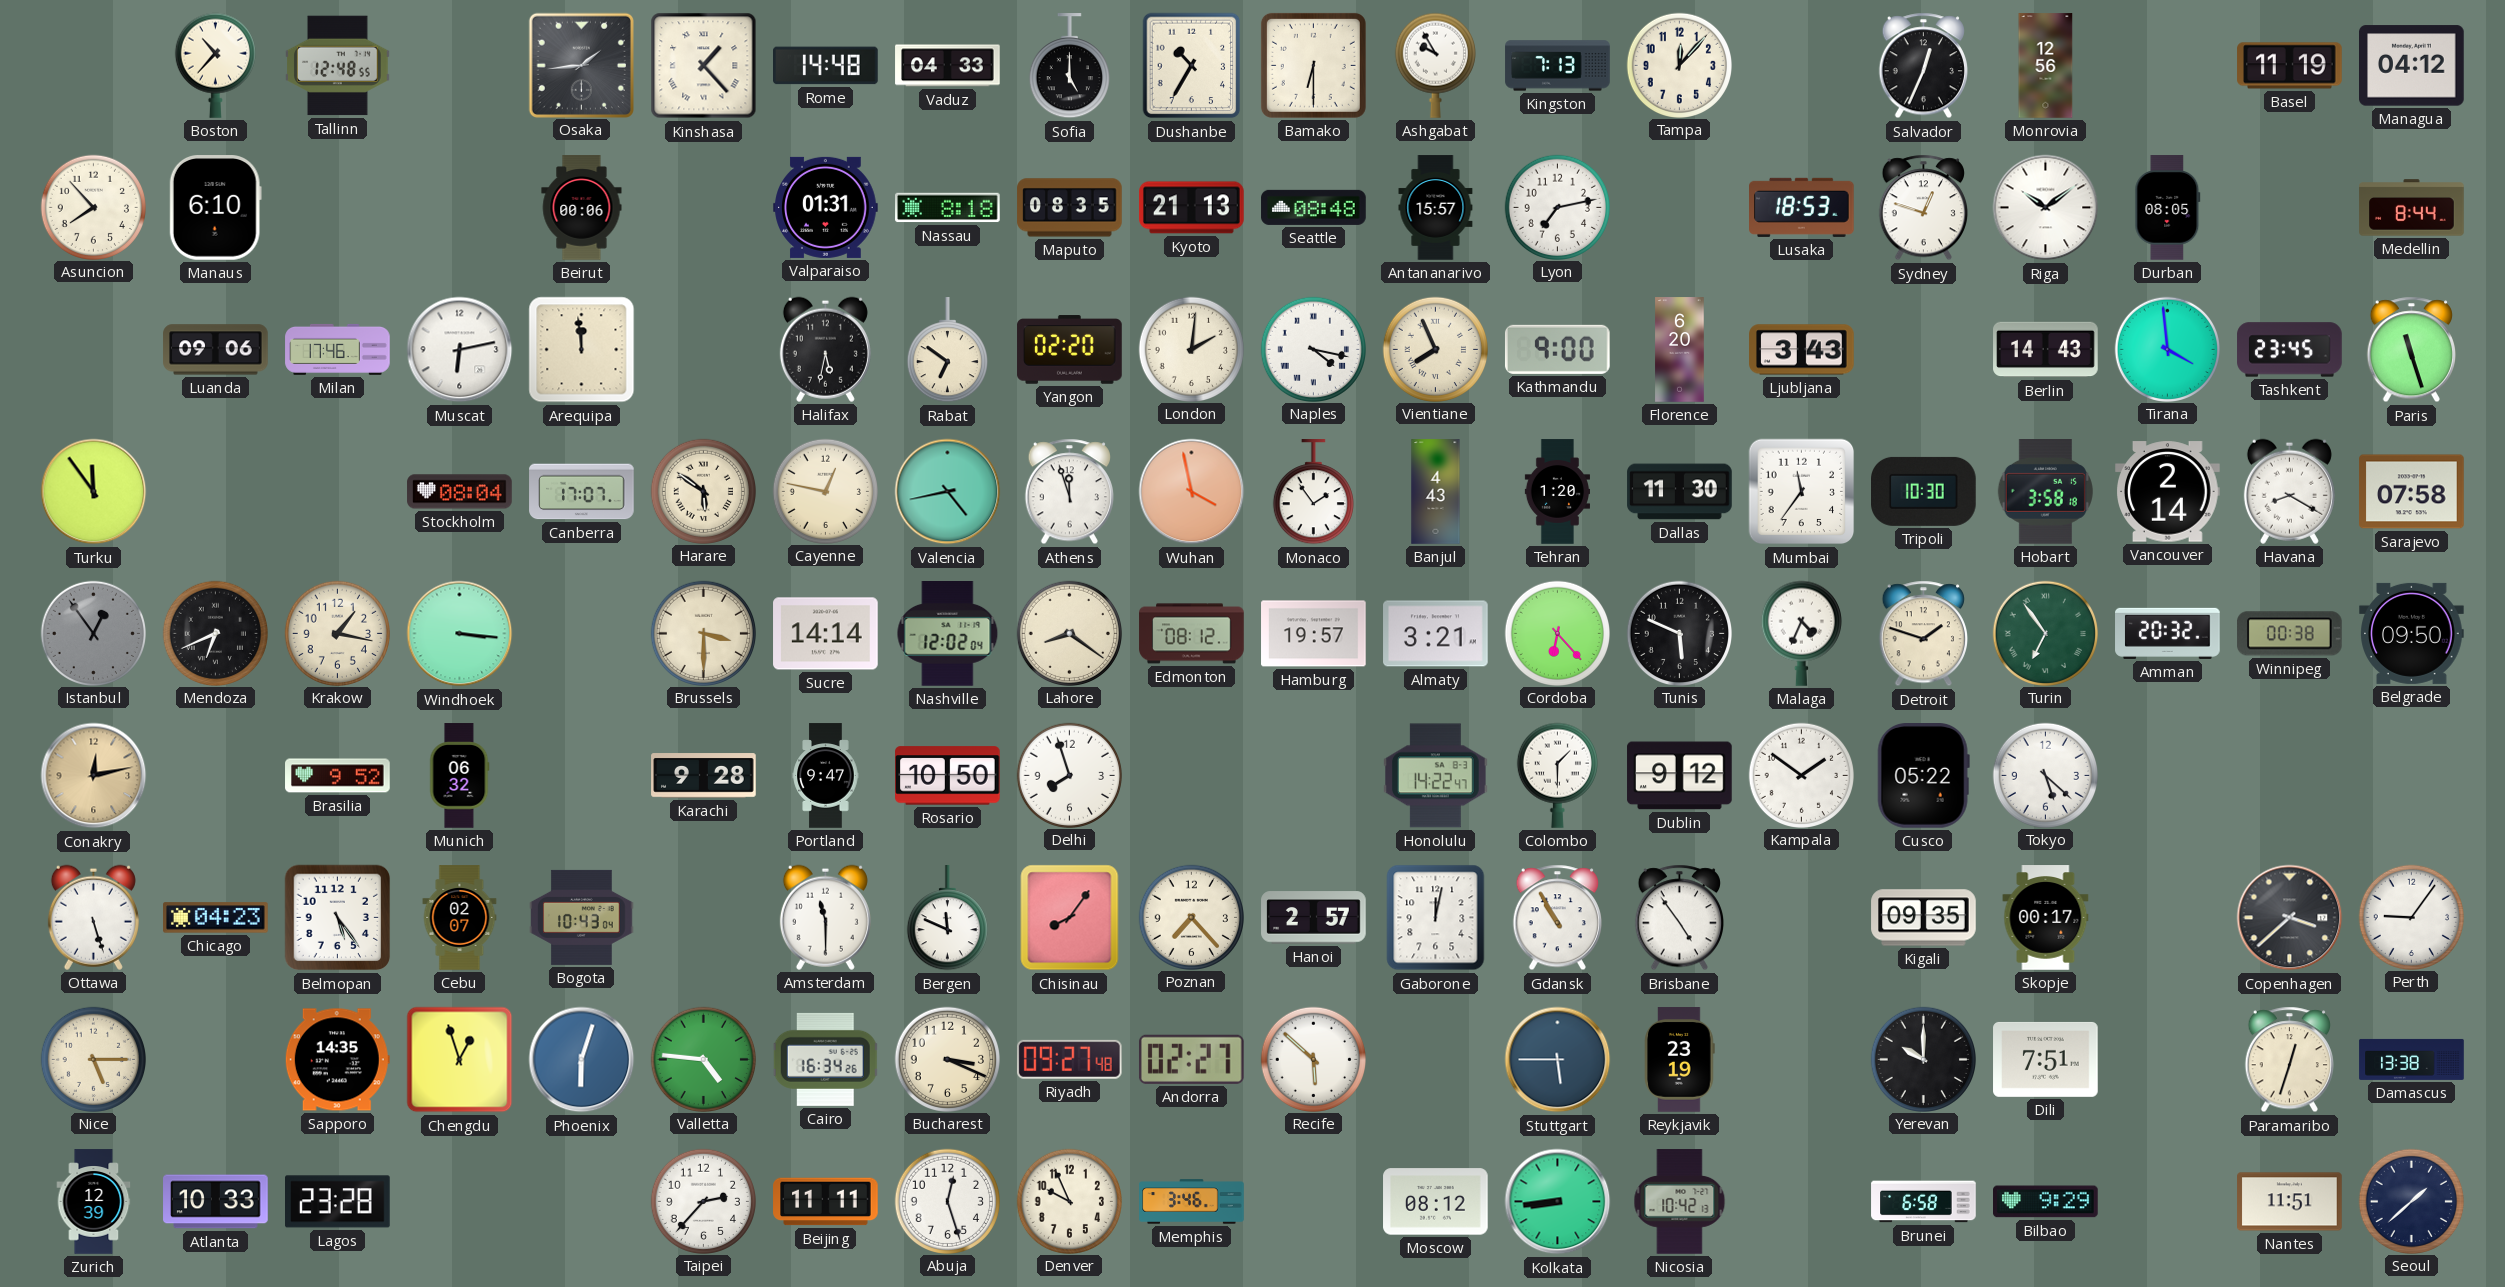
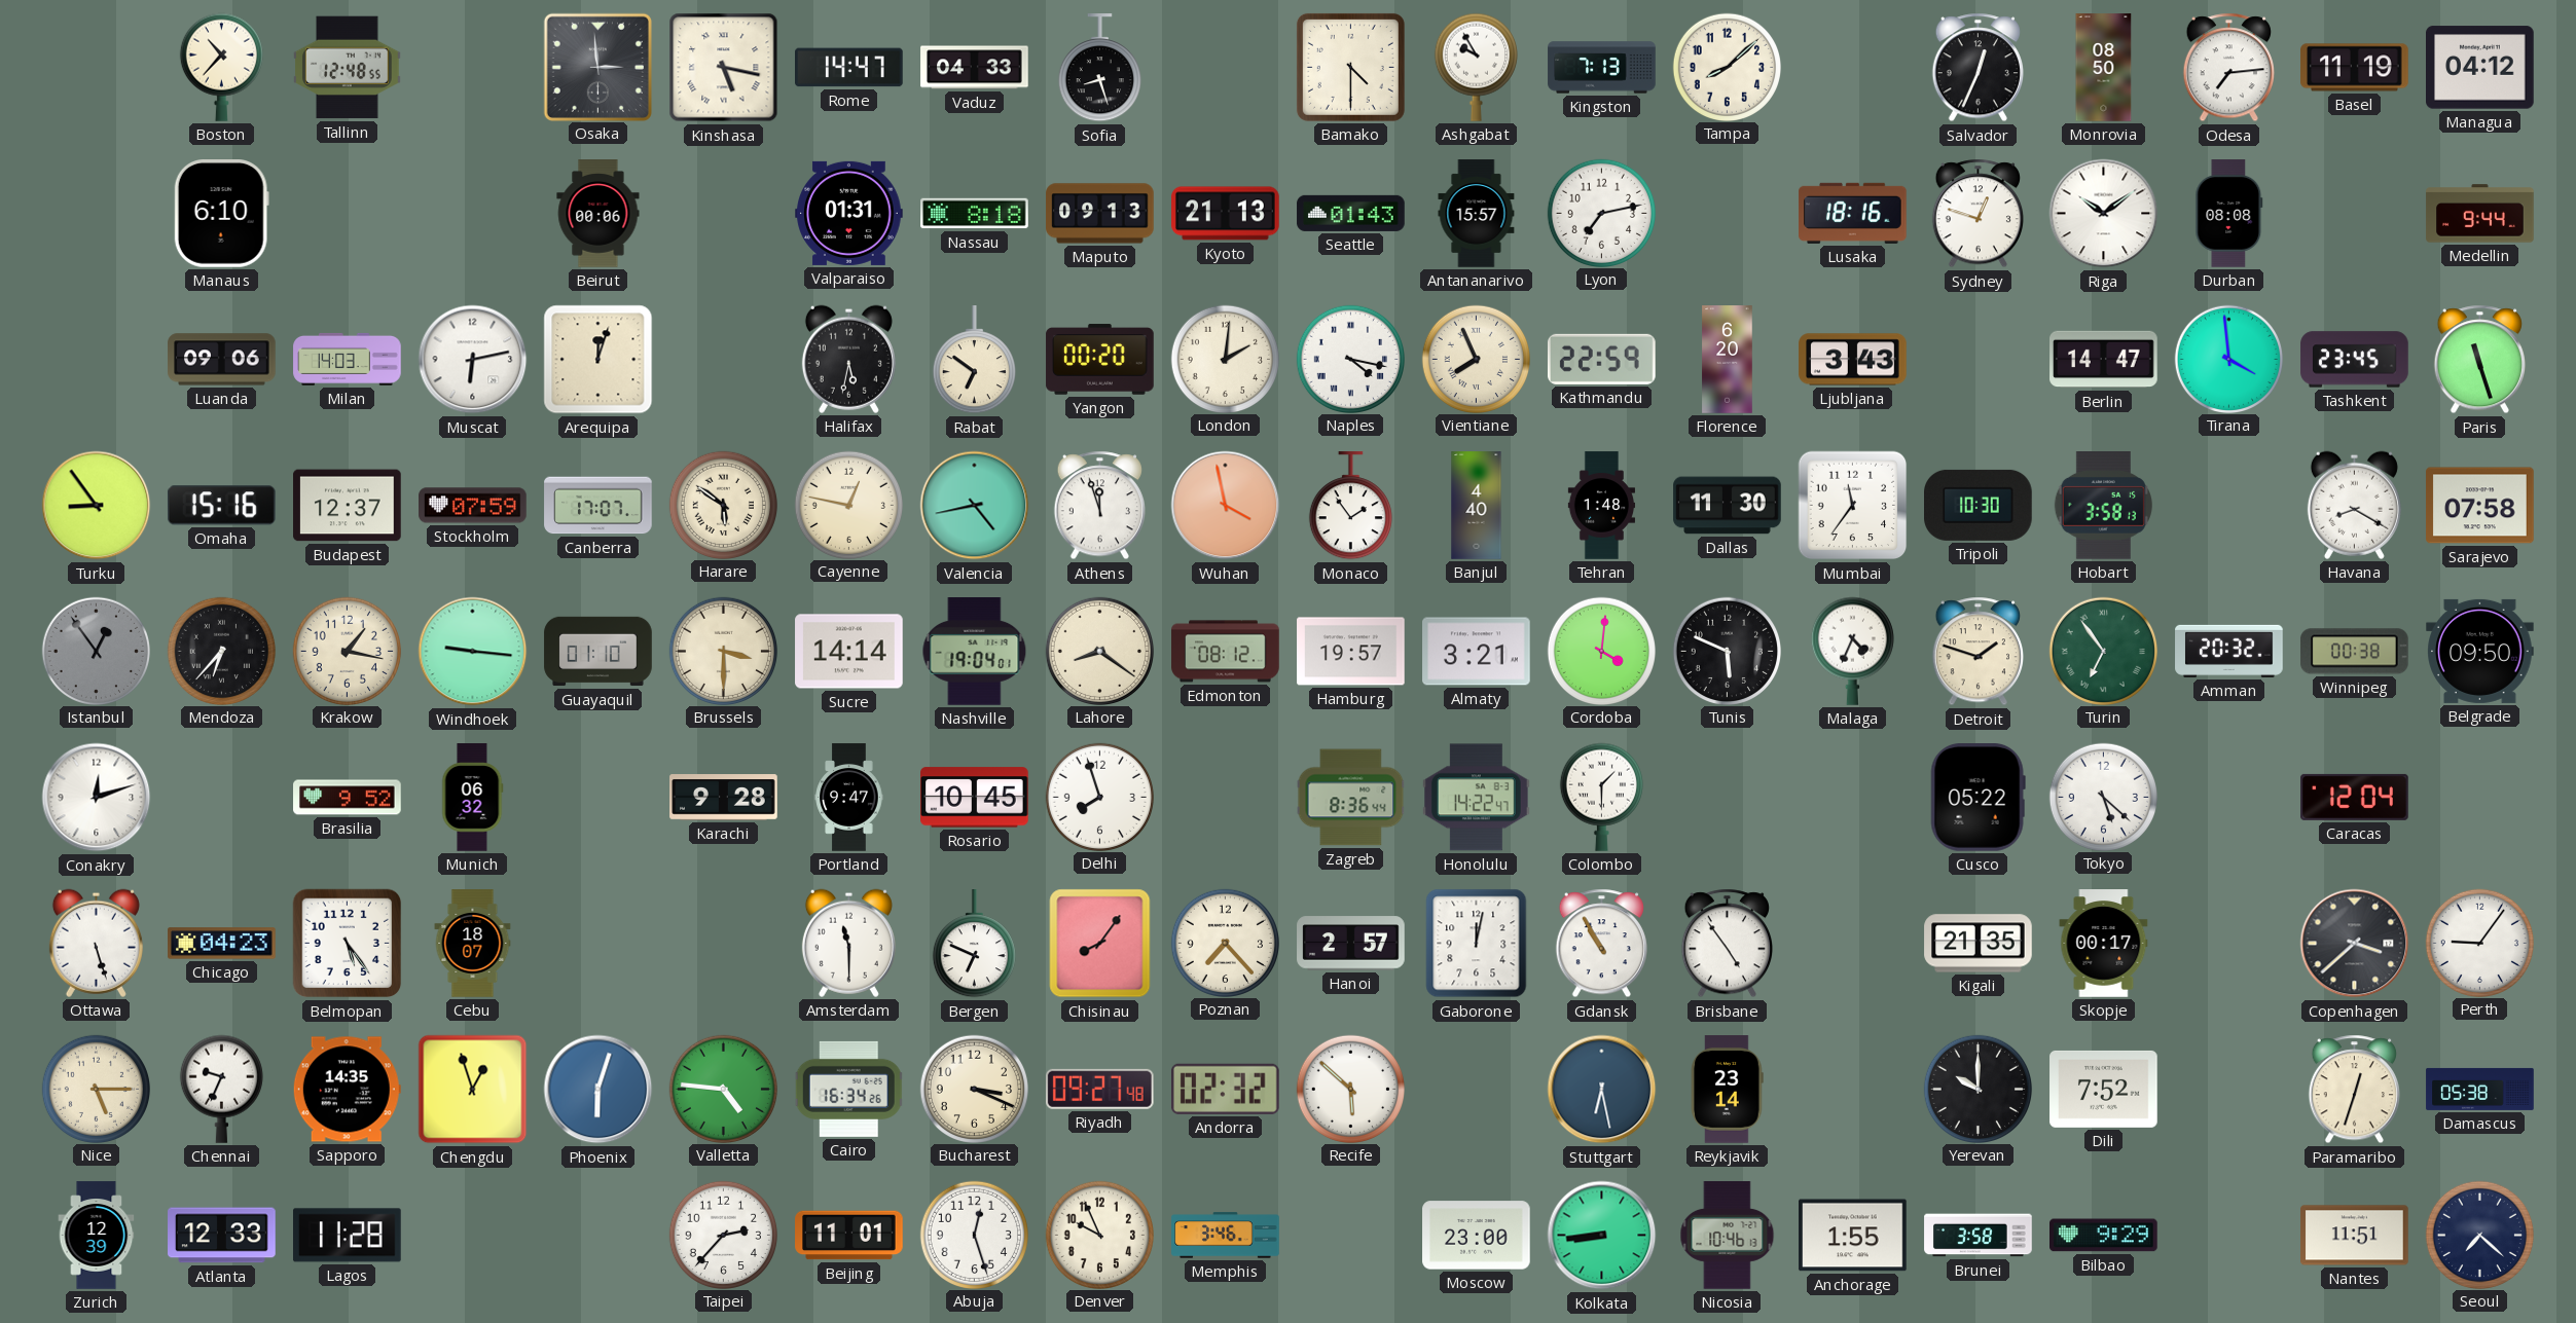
Osaka: 1:44 -> 2:59 (597, 67)
Kinshasa: 1:23 -> 5:17 (724, 68)
Rome: 14:48 -> 14:47 (849, 68)
Sofia: 5:00 -> 8:27 (1099, 68)
Dushanbe: 10:35 -> none (1192, 66)
Bamako: 6:30 -> 4:30 (1350, 67)
Tampa: 12:07 -> 8:08 (1727, 67)
Monrovia: 12:56 -> 08:50 (2104, 68)
Odesa: none -> 7:14 (2228, 68)
Asuncion: 7:53 -> none (93, 207)
Maputo: 08:35 -> 09:13 (1100, 214)
Seattle: 08:48 -> 01:43 (1351, 213)
Lusaka: 18:53 -> 18:16 (1853, 213)
Durban: 08:05 -> 08:08 (2229, 214)
Medellin: 8:44 -> 9:44 (2480, 214)
Milan: 17:46 -> 14:03 (348, 359)
Arequipa: 11:59 -> 12:03 (598, 360)
Yangon: 02:20 -> 00:20 (1100, 360)
Kathmandu: 9:00 -> 22:59 (1602, 359)
Berlin: 14:43 -> 14:47 (2104, 360)
Turku: 11:54 -> 8:54 (97, 506)
Omaha: none -> 15:16 (221, 506)
Budapest: none -> 12:37 (348, 506)
Stockholm: 08:04 -> 07:59 (473, 506)
Banjul: 4:43 -> 4:40 (1477, 506)
Tehran: 1:20 -> 1:48 (1601, 506)
Hobart: 3:58:18 -> 3:58:13 (2103, 506)
Vancouver: 2:14 -> none (2168, 492)
Mendoza: 6:41 -> 6:37 (221, 651)
Windhoek: 3:16 -> 9:16 (473, 652)
Guayaquil: none -> 01:10 (598, 652)
Nashville: 12:02 -> 19:04 (975, 652)
Cordoba: 6:23 -> 4:01 (1601, 651)
Conakry: 12:13 -> 12:12 (97, 798)
Conakry dial: champagne -> white (97, 798)
Rosario: 10:50 -> 10:45 (975, 798)
Zagreb: none -> 8:36 (1351, 798)
Dublin: 9:12 -> none (1680, 776)
Kampala: 1:51 -> none (1801, 775)
Caracas: none -> 12:04 (2355, 797)
Cebu: 02:07 -> 18:07 (473, 944)
Bogota: 10:43 -> none (582, 917)
Bergen: 11:49 -> 6:49 (974, 944)
Kigali: 09:35 -> 21:35 (1979, 944)
Chennai: none -> 9:34 (221, 1089)
Andorra: 02:27 -> 02:32 (1225, 1089)
Stuttgart: 5:45 -> 6:28 (1602, 1090)
Reykjavik: 23:19 -> 23:14 (1728, 1090)
Dili: 7:51 -> 7:52 (2104, 1089)
Damascus: 13:38 -> 05:38 (2480, 1089)
Atlanta: 10:33 -> 12:33 (222, 1236)
Lagos: 23:28 -> 11:28 (348, 1236)
Beijing: 11:11 -> 11:01 (849, 1236)
Moscow: 08:12 -> 23:00 (1477, 1236)
Nicosia: 10:42 -> 10:46 (1728, 1236)
Anchorage: none -> 1:55 (1853, 1236)
Brunei: 6:58 -> 3:58 (1979, 1236)
Seoul: 1:38 -> 7:22 (2479, 1235)
